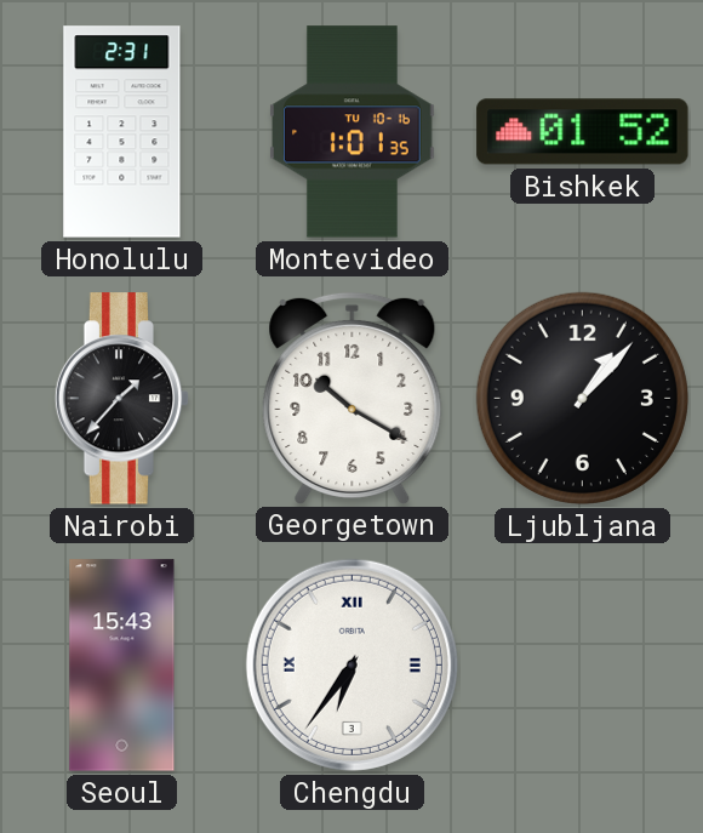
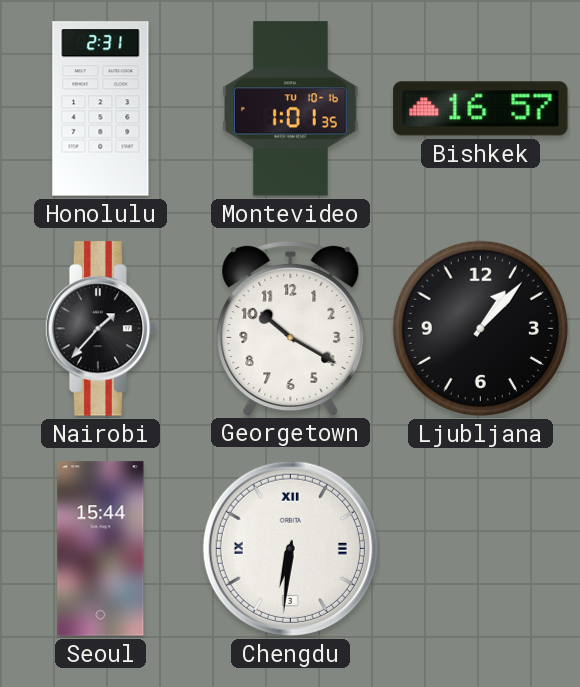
Bishkek: 01:52 -> 16:57 (481, 109)
Seoul: 15:43 -> 15:44 (101, 549)
Chengdu: 6:36 -> 6:31 (290, 548)
